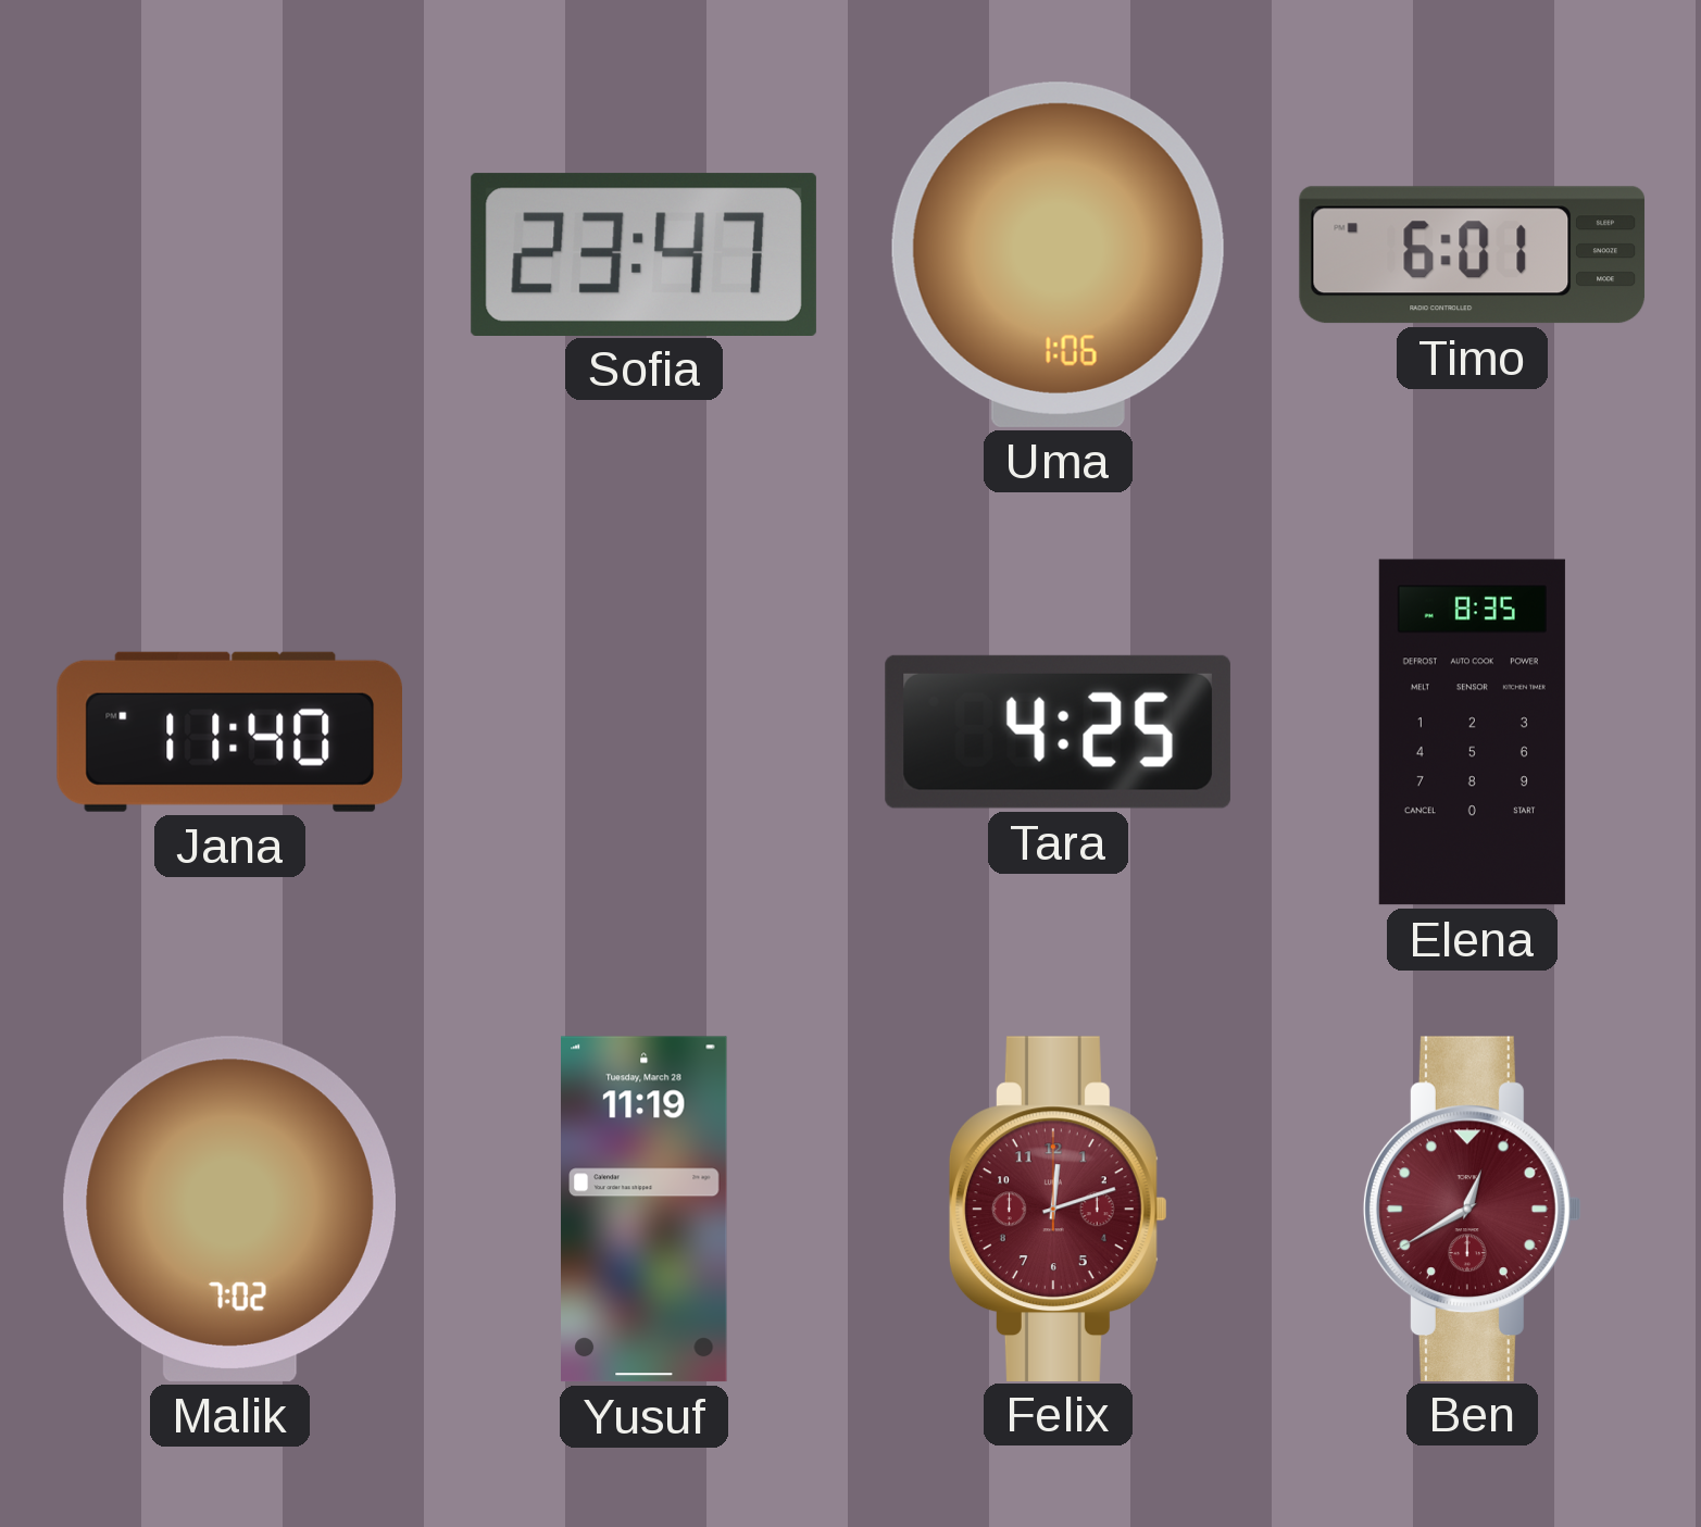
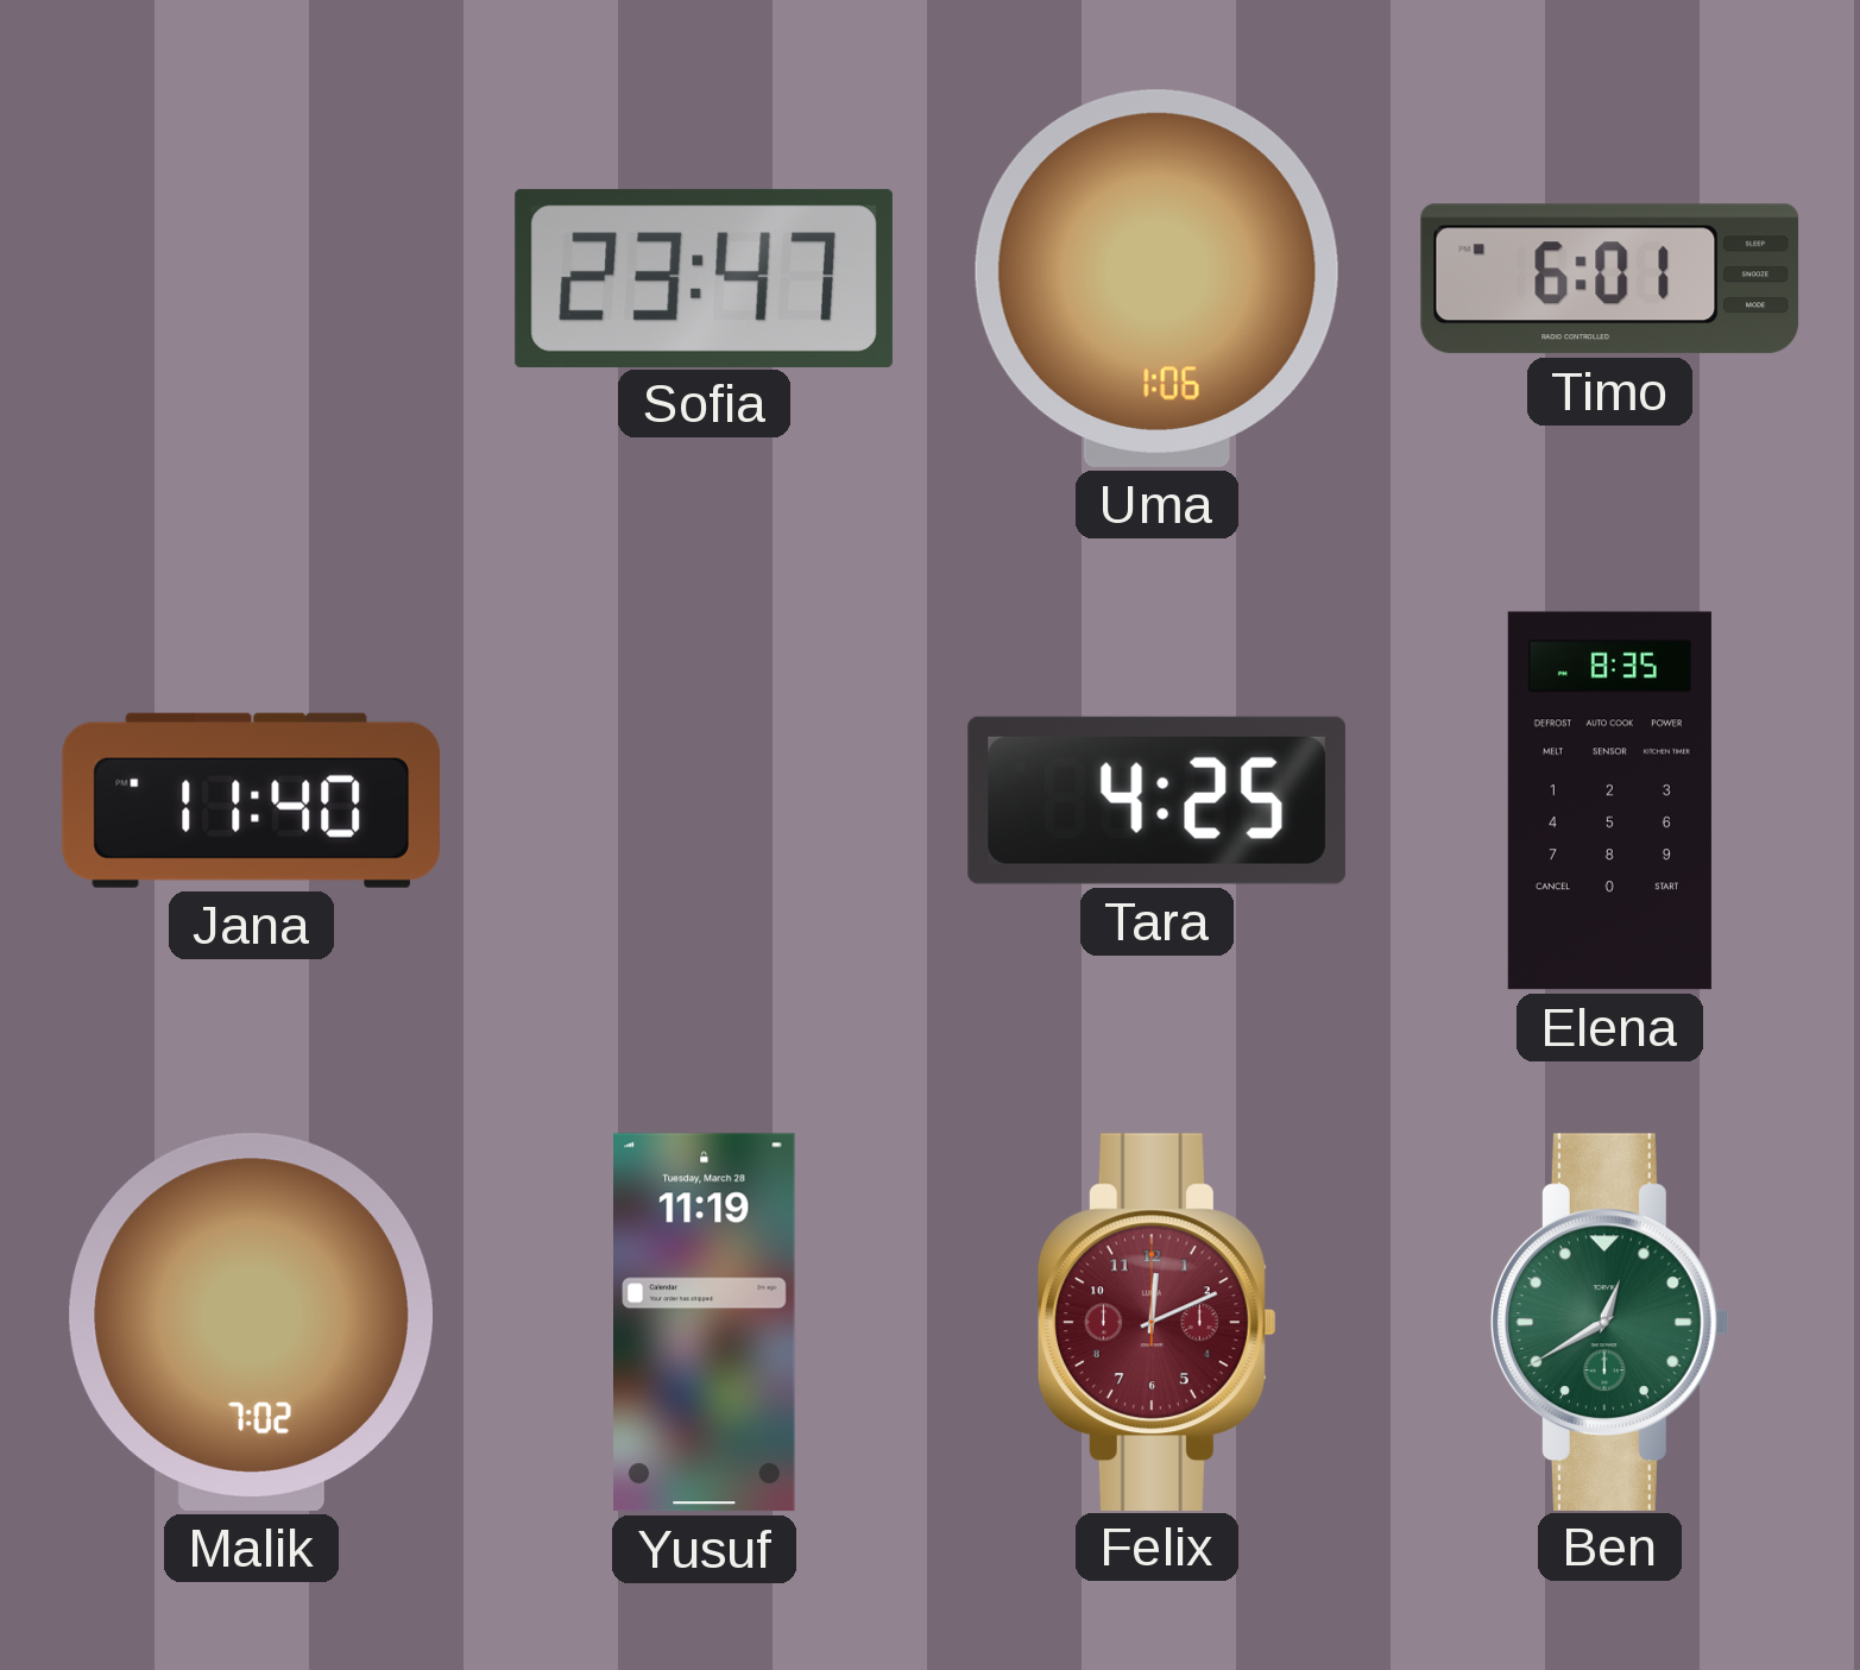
Felix: 12:12 -> 12:11 (1156, 1322)
Ben dial: burgundy -> green (1609, 1322)
